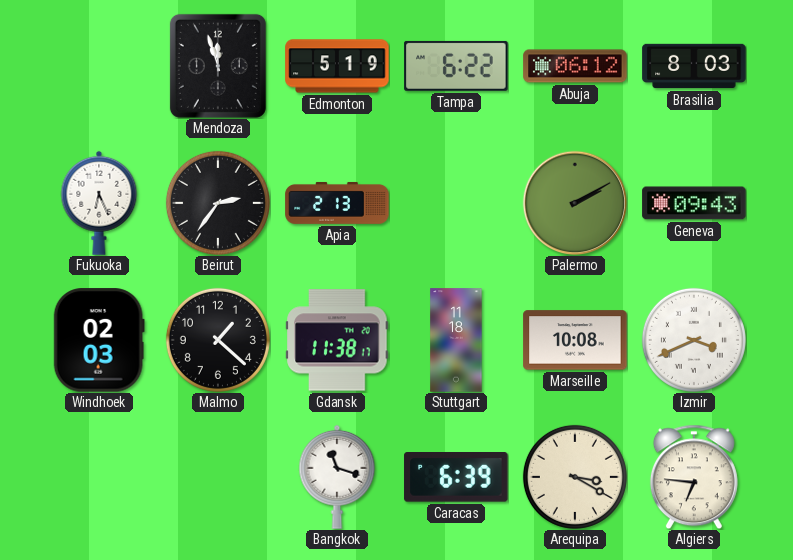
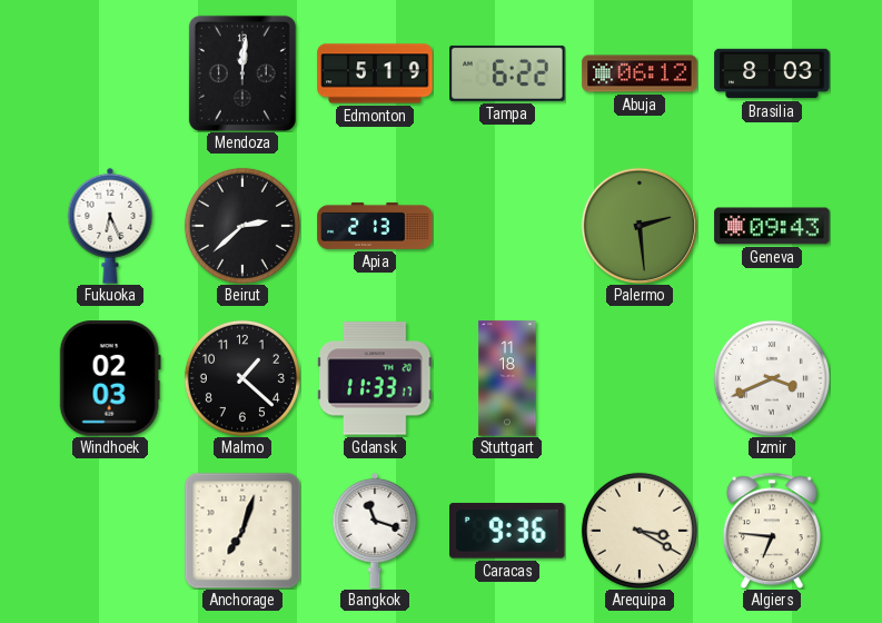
Mendoza: 11:57 -> 12:01 (242, 73)
Beirut: 2:36 -> 2:38 (242, 226)
Palermo: 2:10 -> 2:29 (640, 226)
Gdansk: 11:38 -> 11:33 (375, 378)
Marseille: 10:08 -> none (575, 340)
Anchorage: none -> 7:03 (242, 531)
Caracas: 6:39 -> 9:36 (507, 532)
